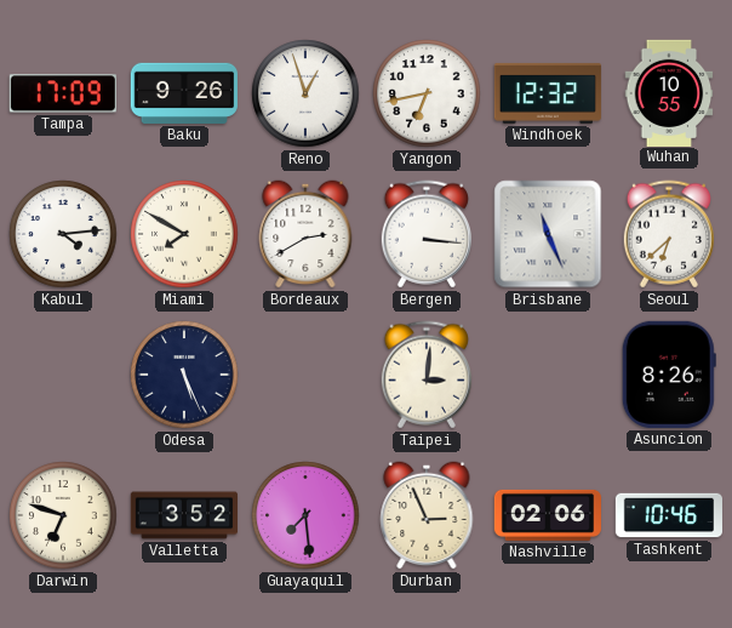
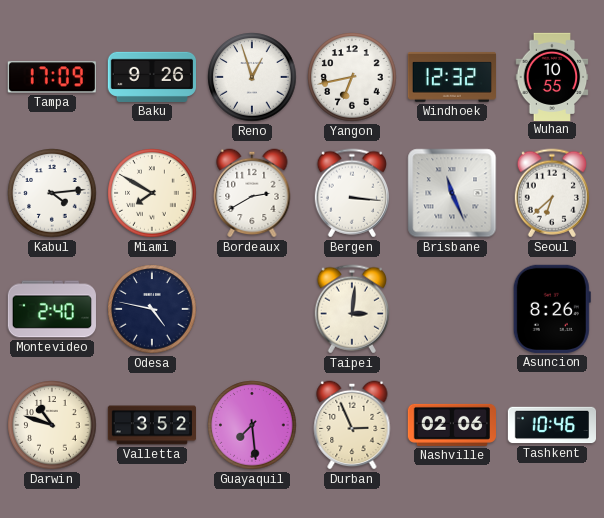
Montevideo: none -> 2:40 (52, 309)
Odesa: 5:26 -> 4:47 (152, 309)
Darwin: 6:48 -> 10:48 (52, 425)
